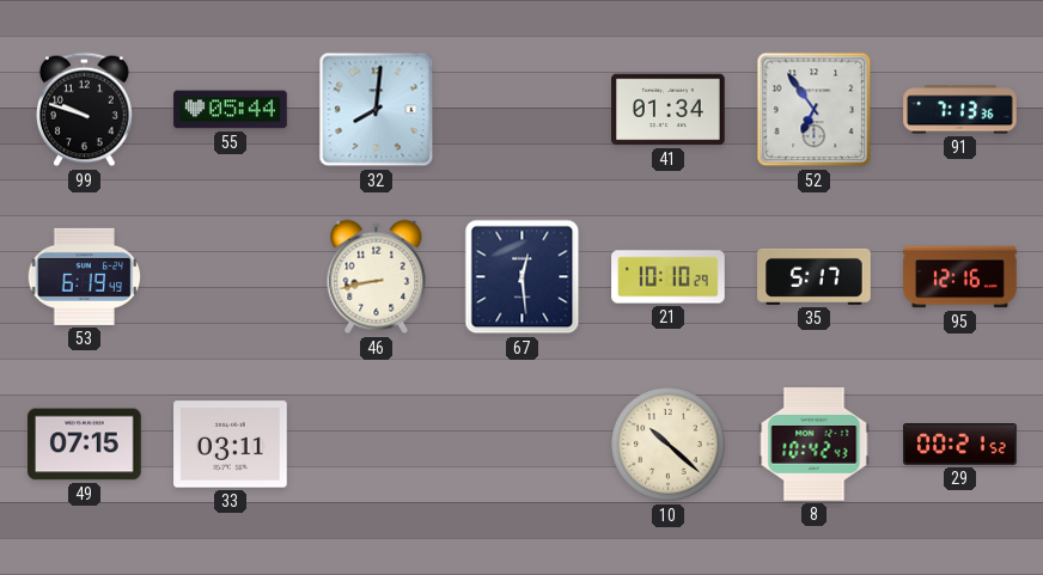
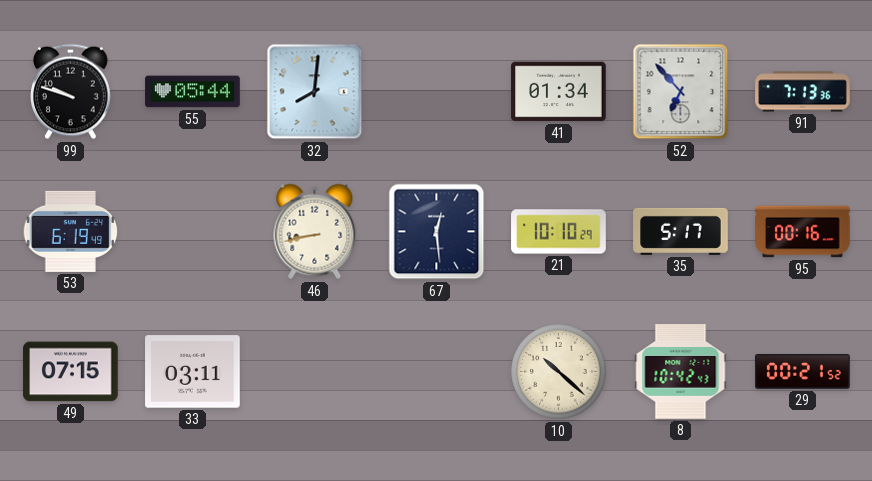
52: 6:54 -> 6:53 (681, 92)
95: 12:16 -> 00:16 (803, 232)
